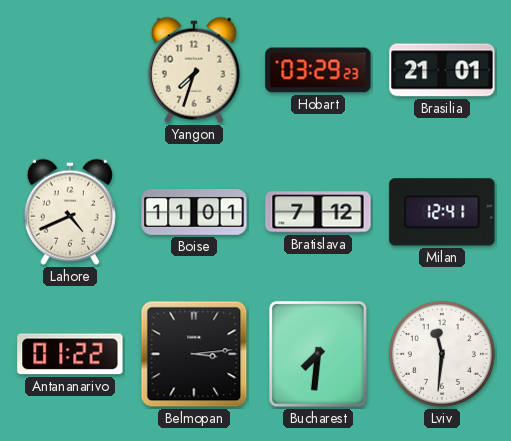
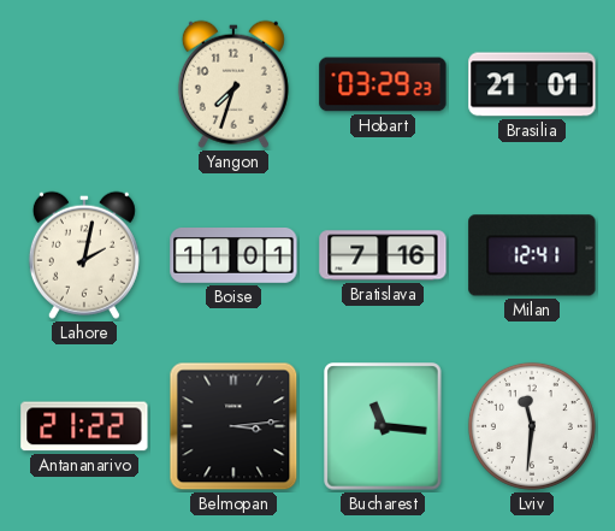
Lahore: 4:41 -> 2:02 (84, 255)
Bratislava: 7:12 -> 7:16 (383, 255)
Antananarivo: 01:22 -> 21:22 (84, 426)
Bucharest: 7:31 -> 11:16 (383, 426)
